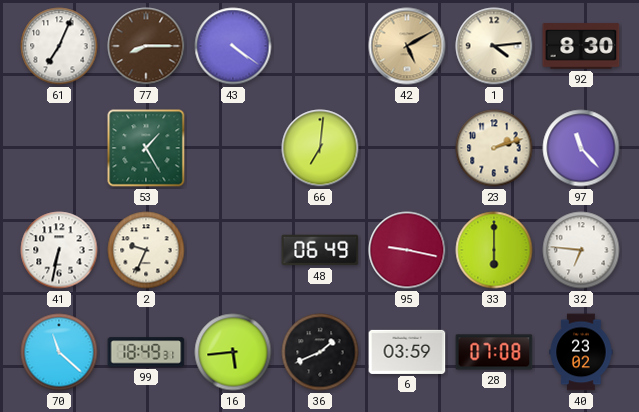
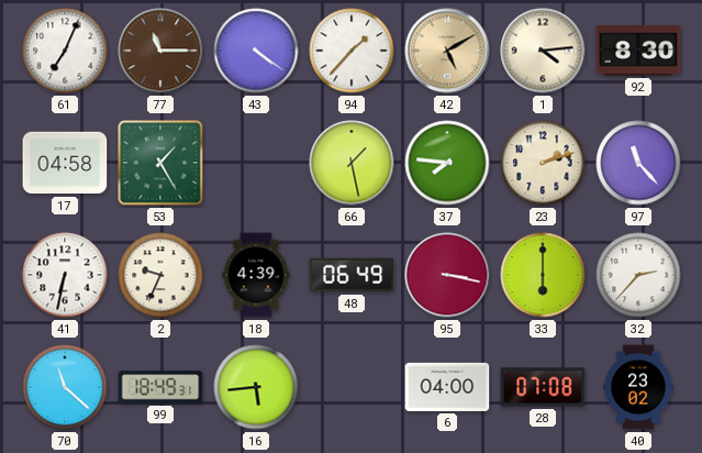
77: 8:15 -> 11:15 (160, 51)
94: none -> 1:37 (352, 51)
17: none -> 04:58 (65, 163)
66: 7:01 -> 1:28 (352, 163)
37: none -> 7:46 (447, 163)
18: none -> 4:39 (256, 275)
95: 9:17 -> 3:17 (447, 275)
32: 6:46 -> 2:37 (638, 275)
36: 1:41 -> none (320, 352)
6: 03:59 -> 04:00 (447, 387)
